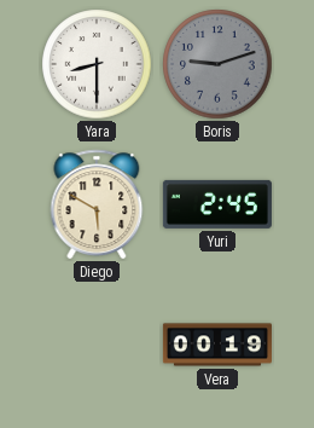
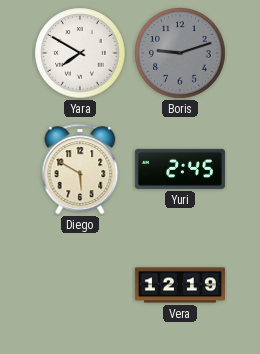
Yara: 8:30 -> 7:50 (80, 53)
Vera: 00:19 -> 12:19 (180, 285)
